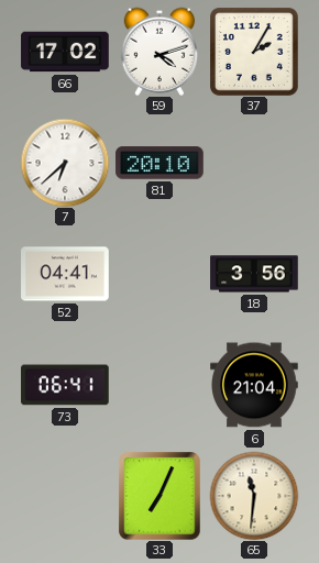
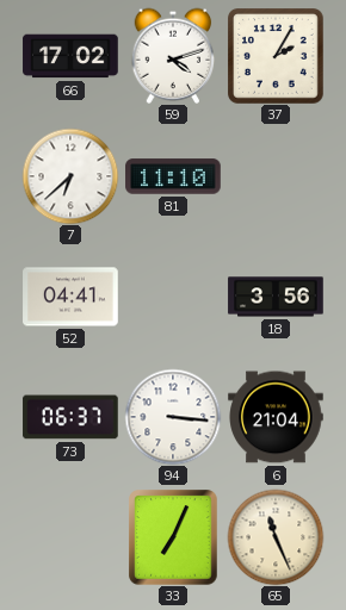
81: 20:10 -> 11:10 (173, 176)
73: 06:41 -> 06:37 (70, 417)
94: none -> 3:16 (173, 417)
65: 11:31 -> 11:26 (276, 537)
